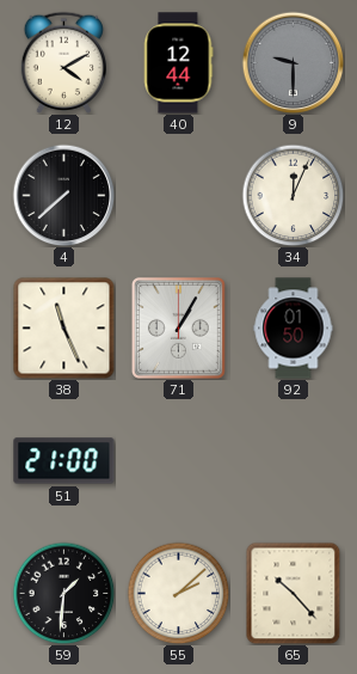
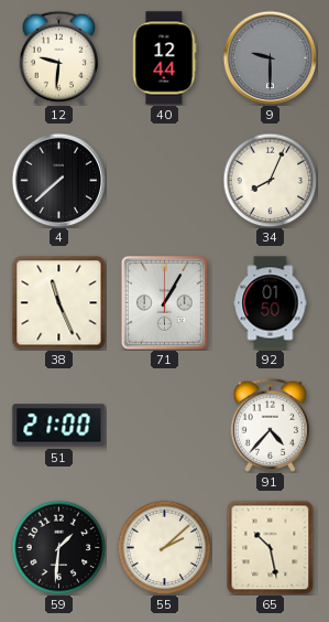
12: 4:10 -> 9:31 (58, 57)
34: 12:04 -> 8:04 (270, 180)
91: none -> 4:37 (270, 425)
65: 10:23 -> 10:28 (271, 547)
